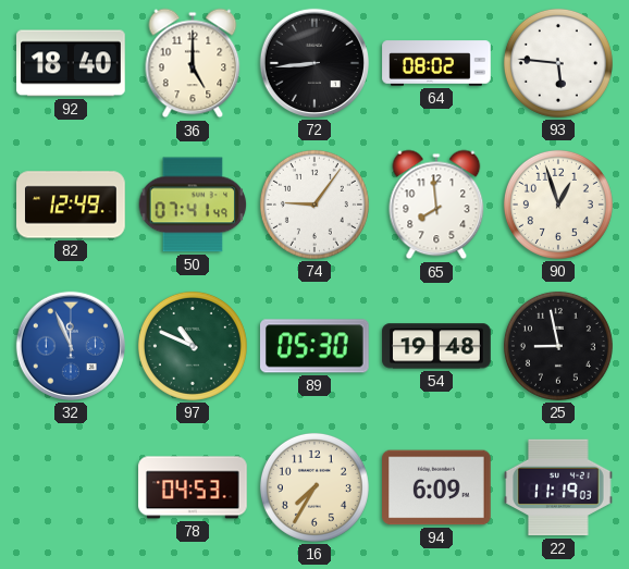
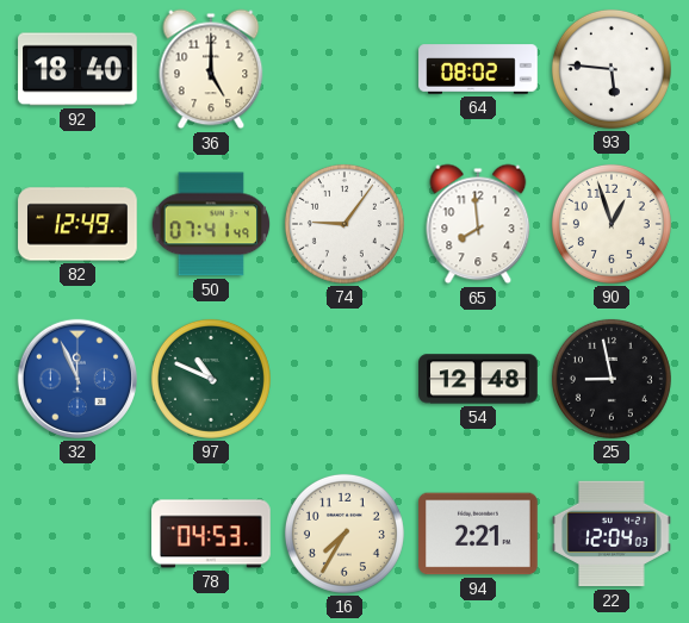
72: 8:44 -> none (314, 63)
89: 05:30 -> none (316, 346)
54: 19:48 -> 12:48 (478, 379)
94: 6:09 -> 2:21 (478, 534)
22: 11:19 -> 12:04 (612, 534)
